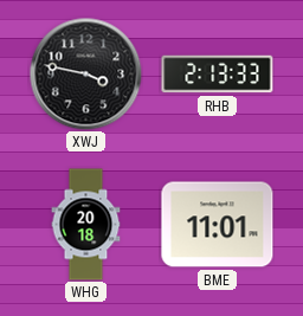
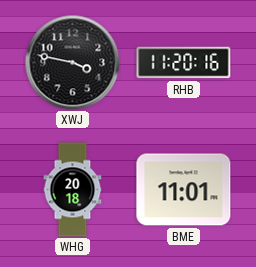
RHB: 2:13 -> 11:20 (184, 63)
